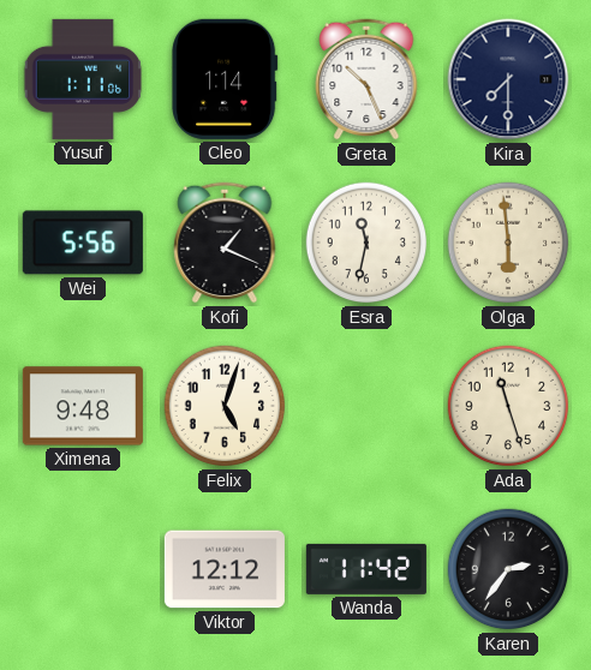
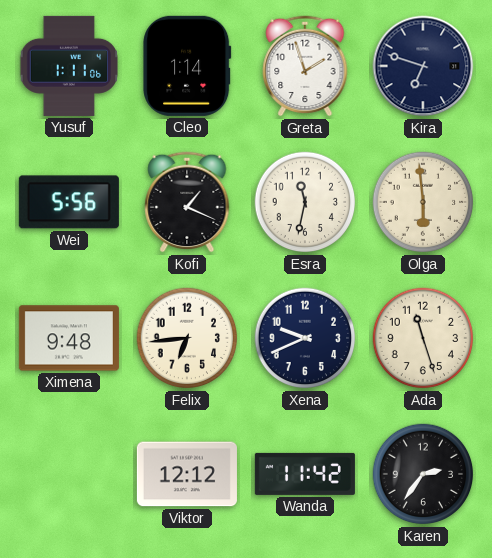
Greta: 10:26 -> 1:57 (305, 66)
Kira: 7:30 -> 6:48 (423, 66)
Felix: 5:03 -> 6:44 (187, 338)
Xena: none -> 9:41 (305, 338)
